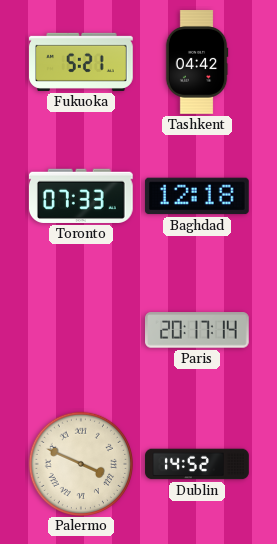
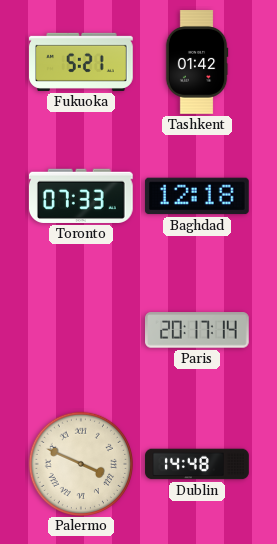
Tashkent: 04:42 -> 01:42 (197, 62)
Dublin: 14:52 -> 14:48 (197, 464)
